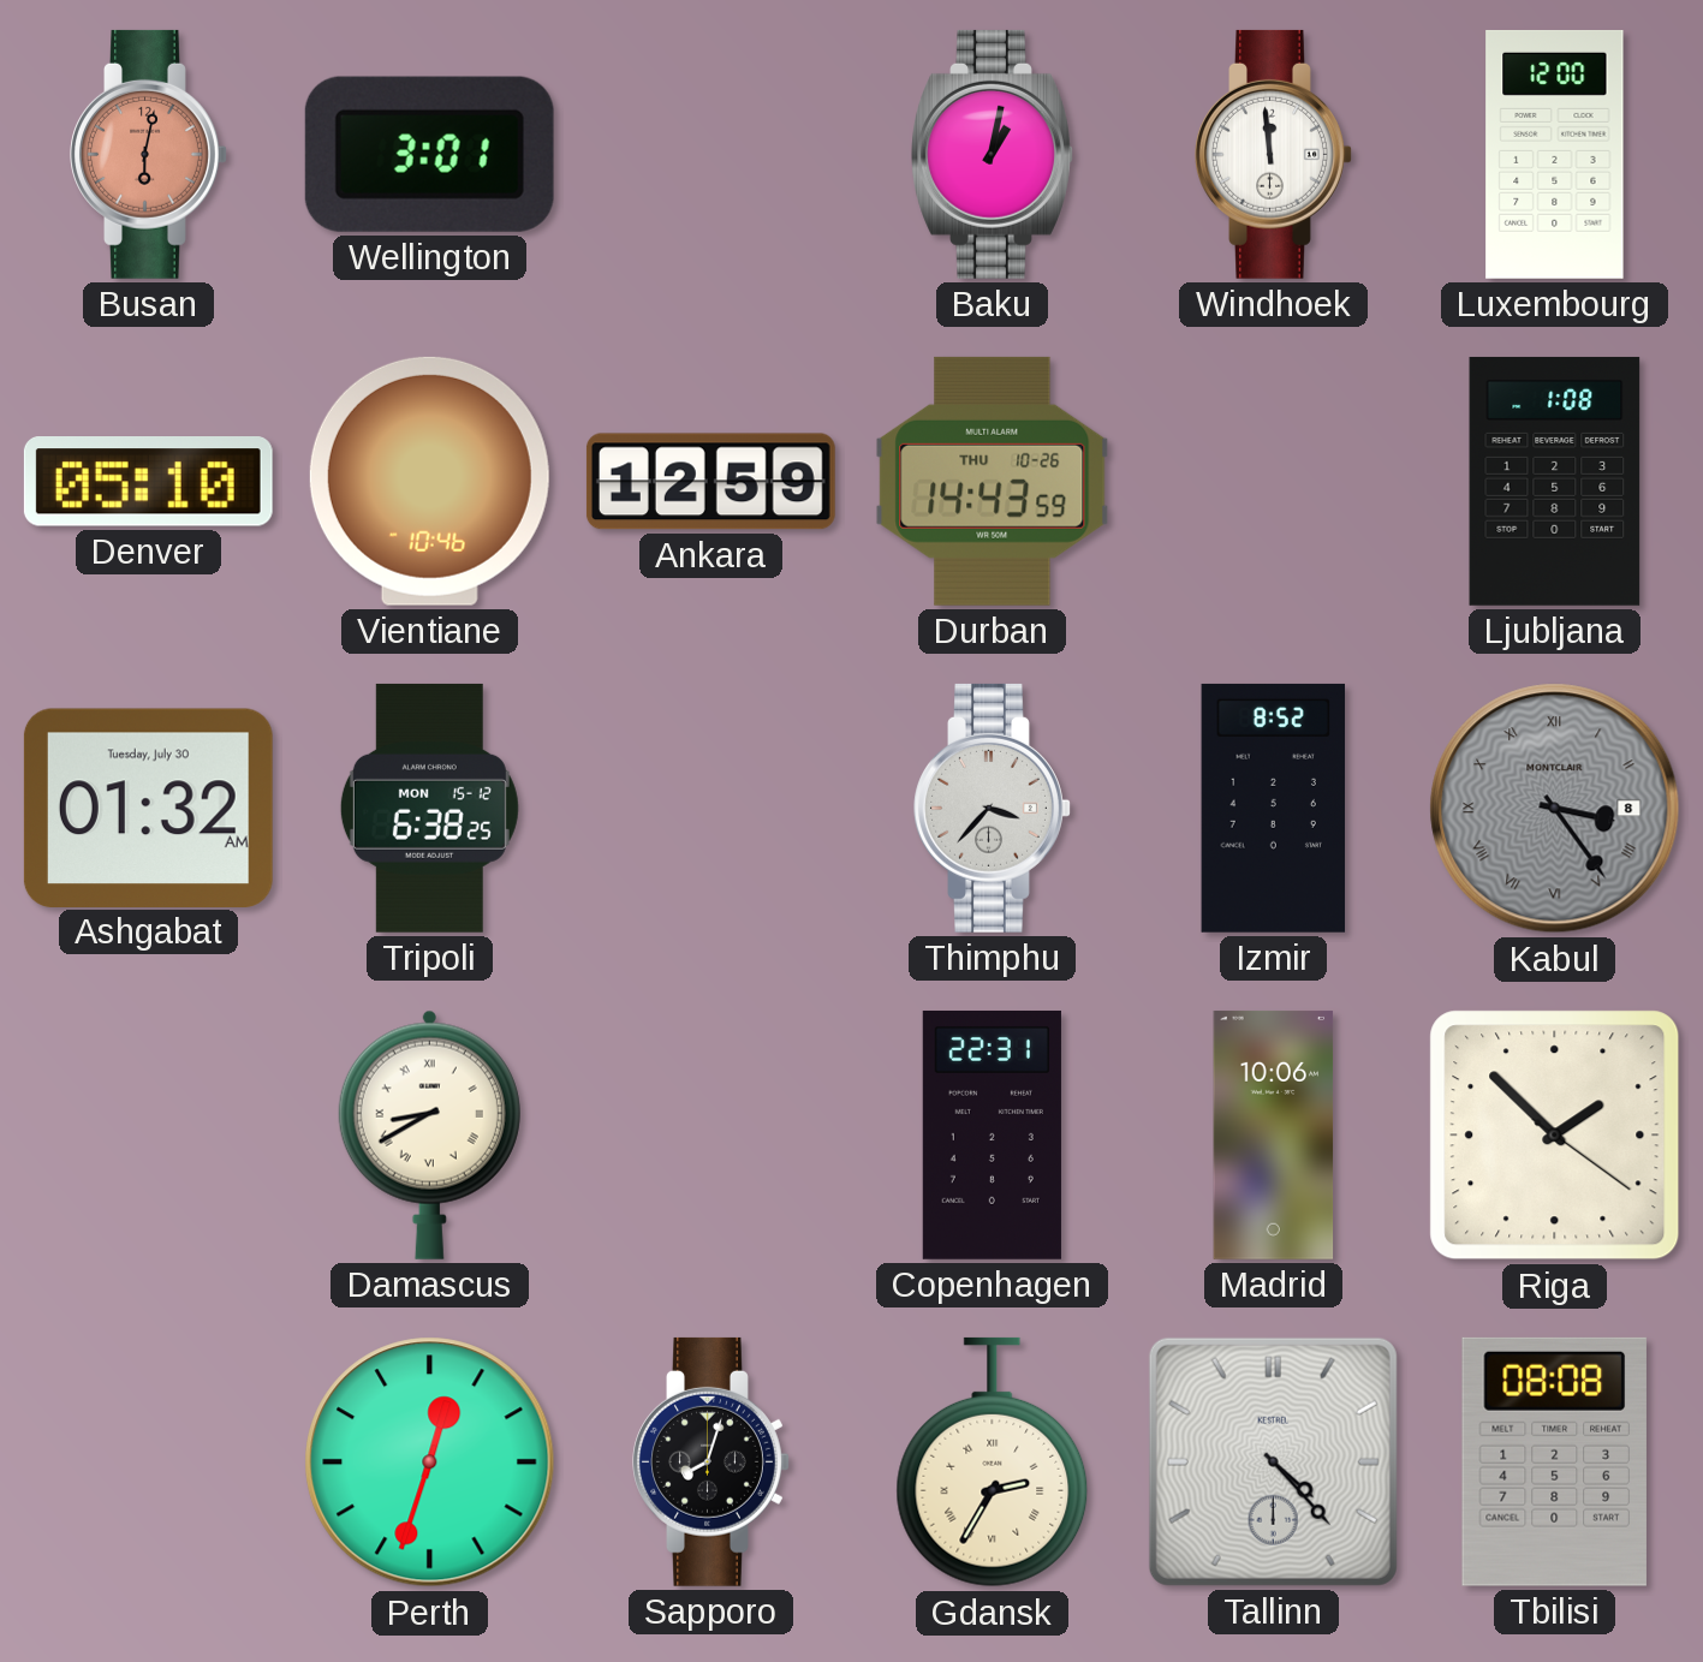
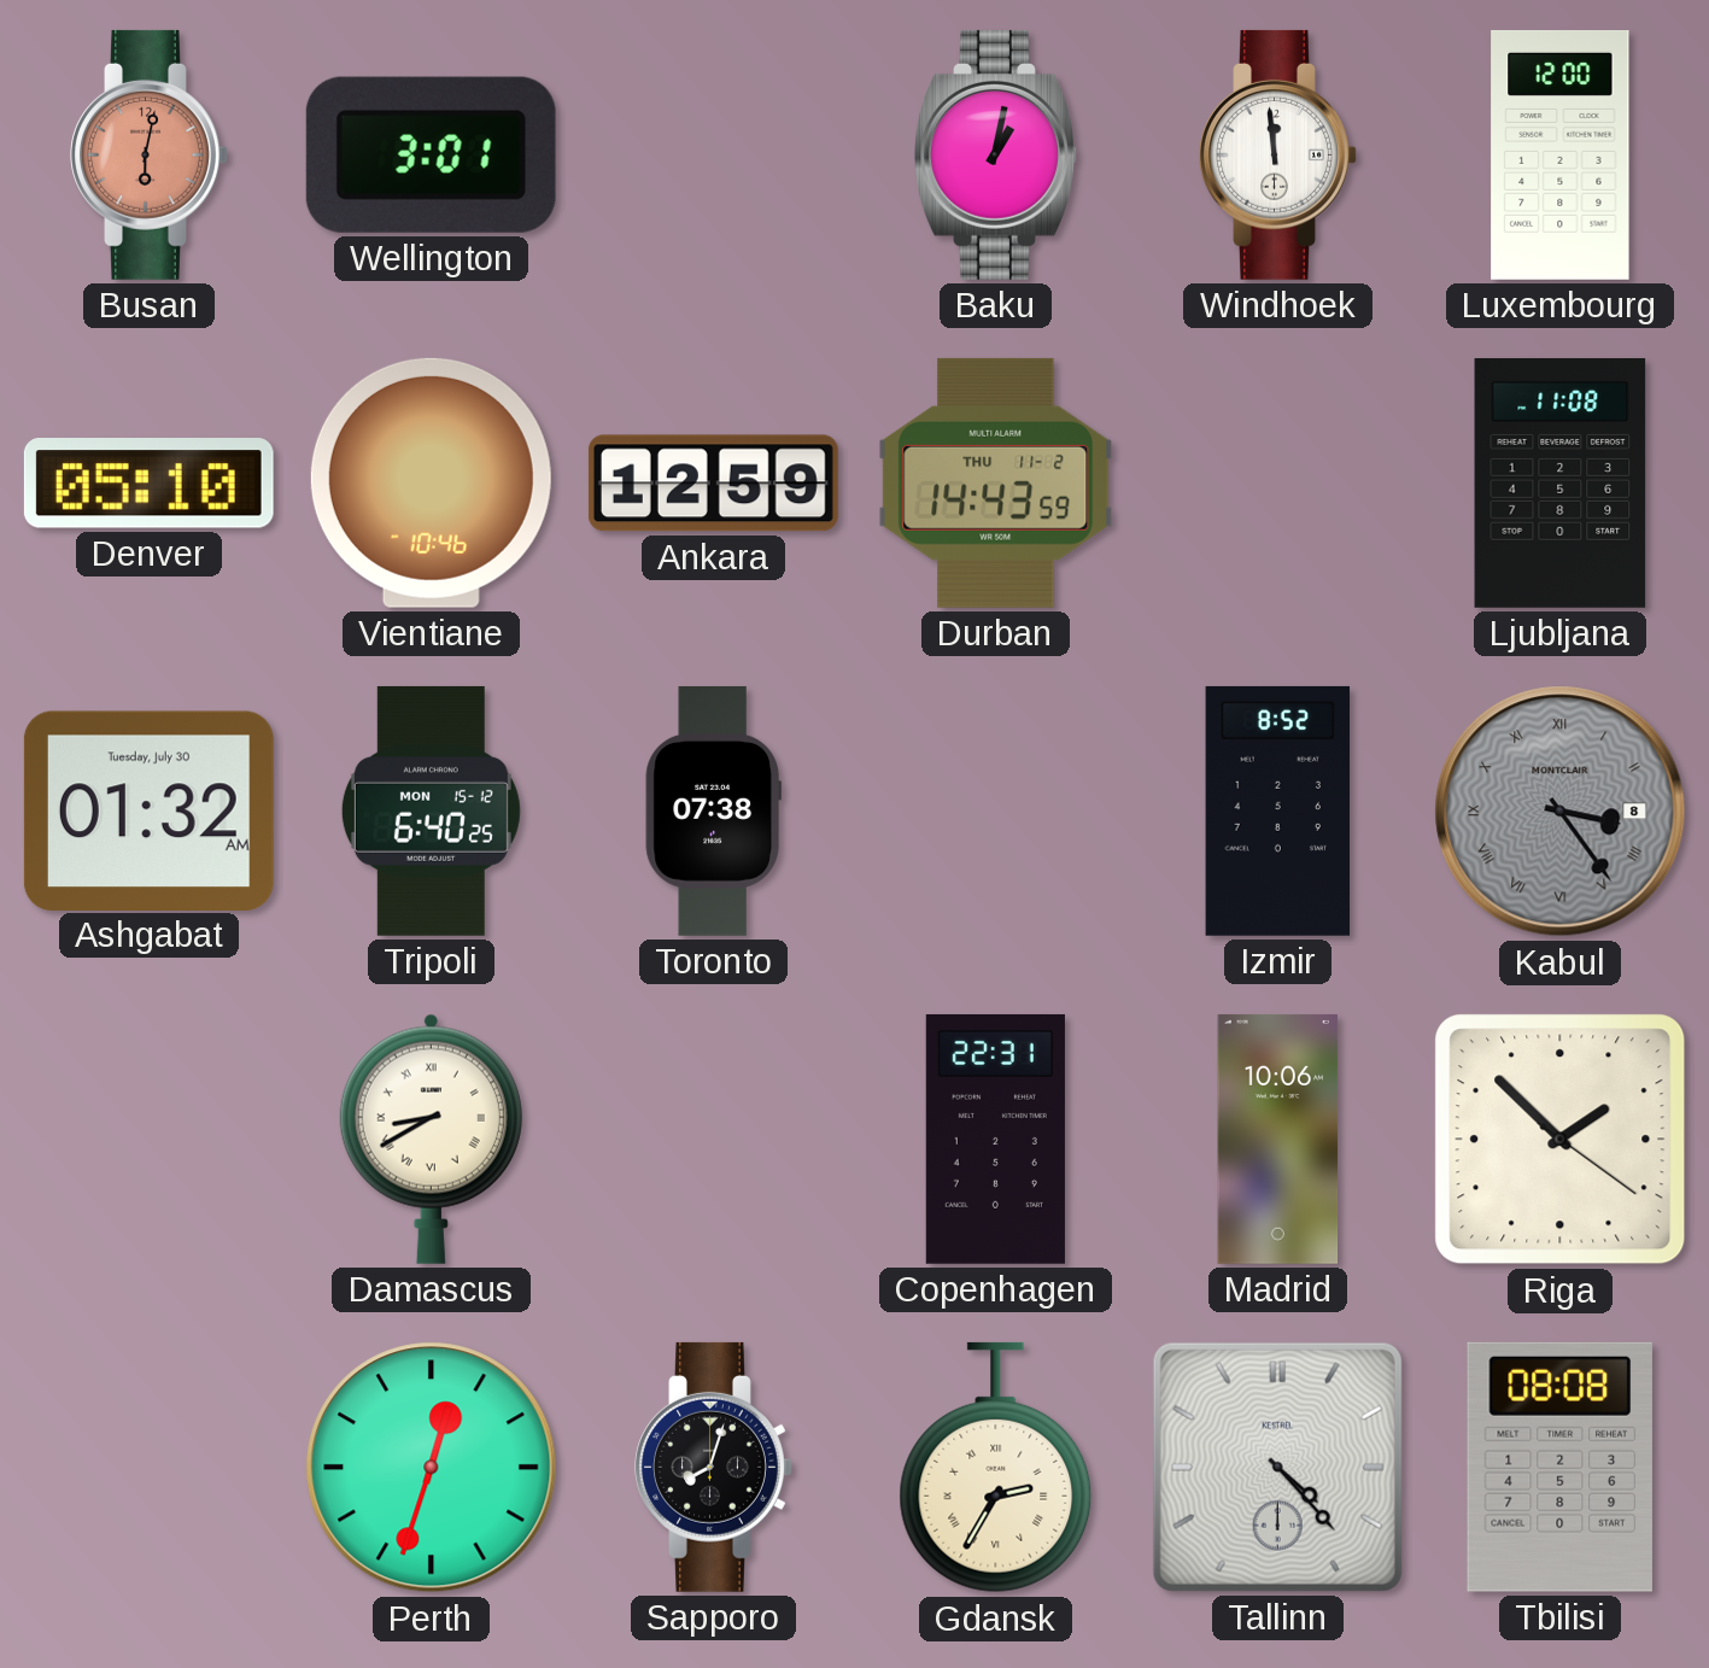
Durban date: THU 10-26 -> THU 11-2 (996, 482)
Ljubljana: 1:08 -> 11:08 (1561, 482)
Tripoli: 6:38 -> 6:40 (431, 810)
Toronto: none -> 07:38 (713, 810)
Thimphu: 3:37 -> none (993, 808)
